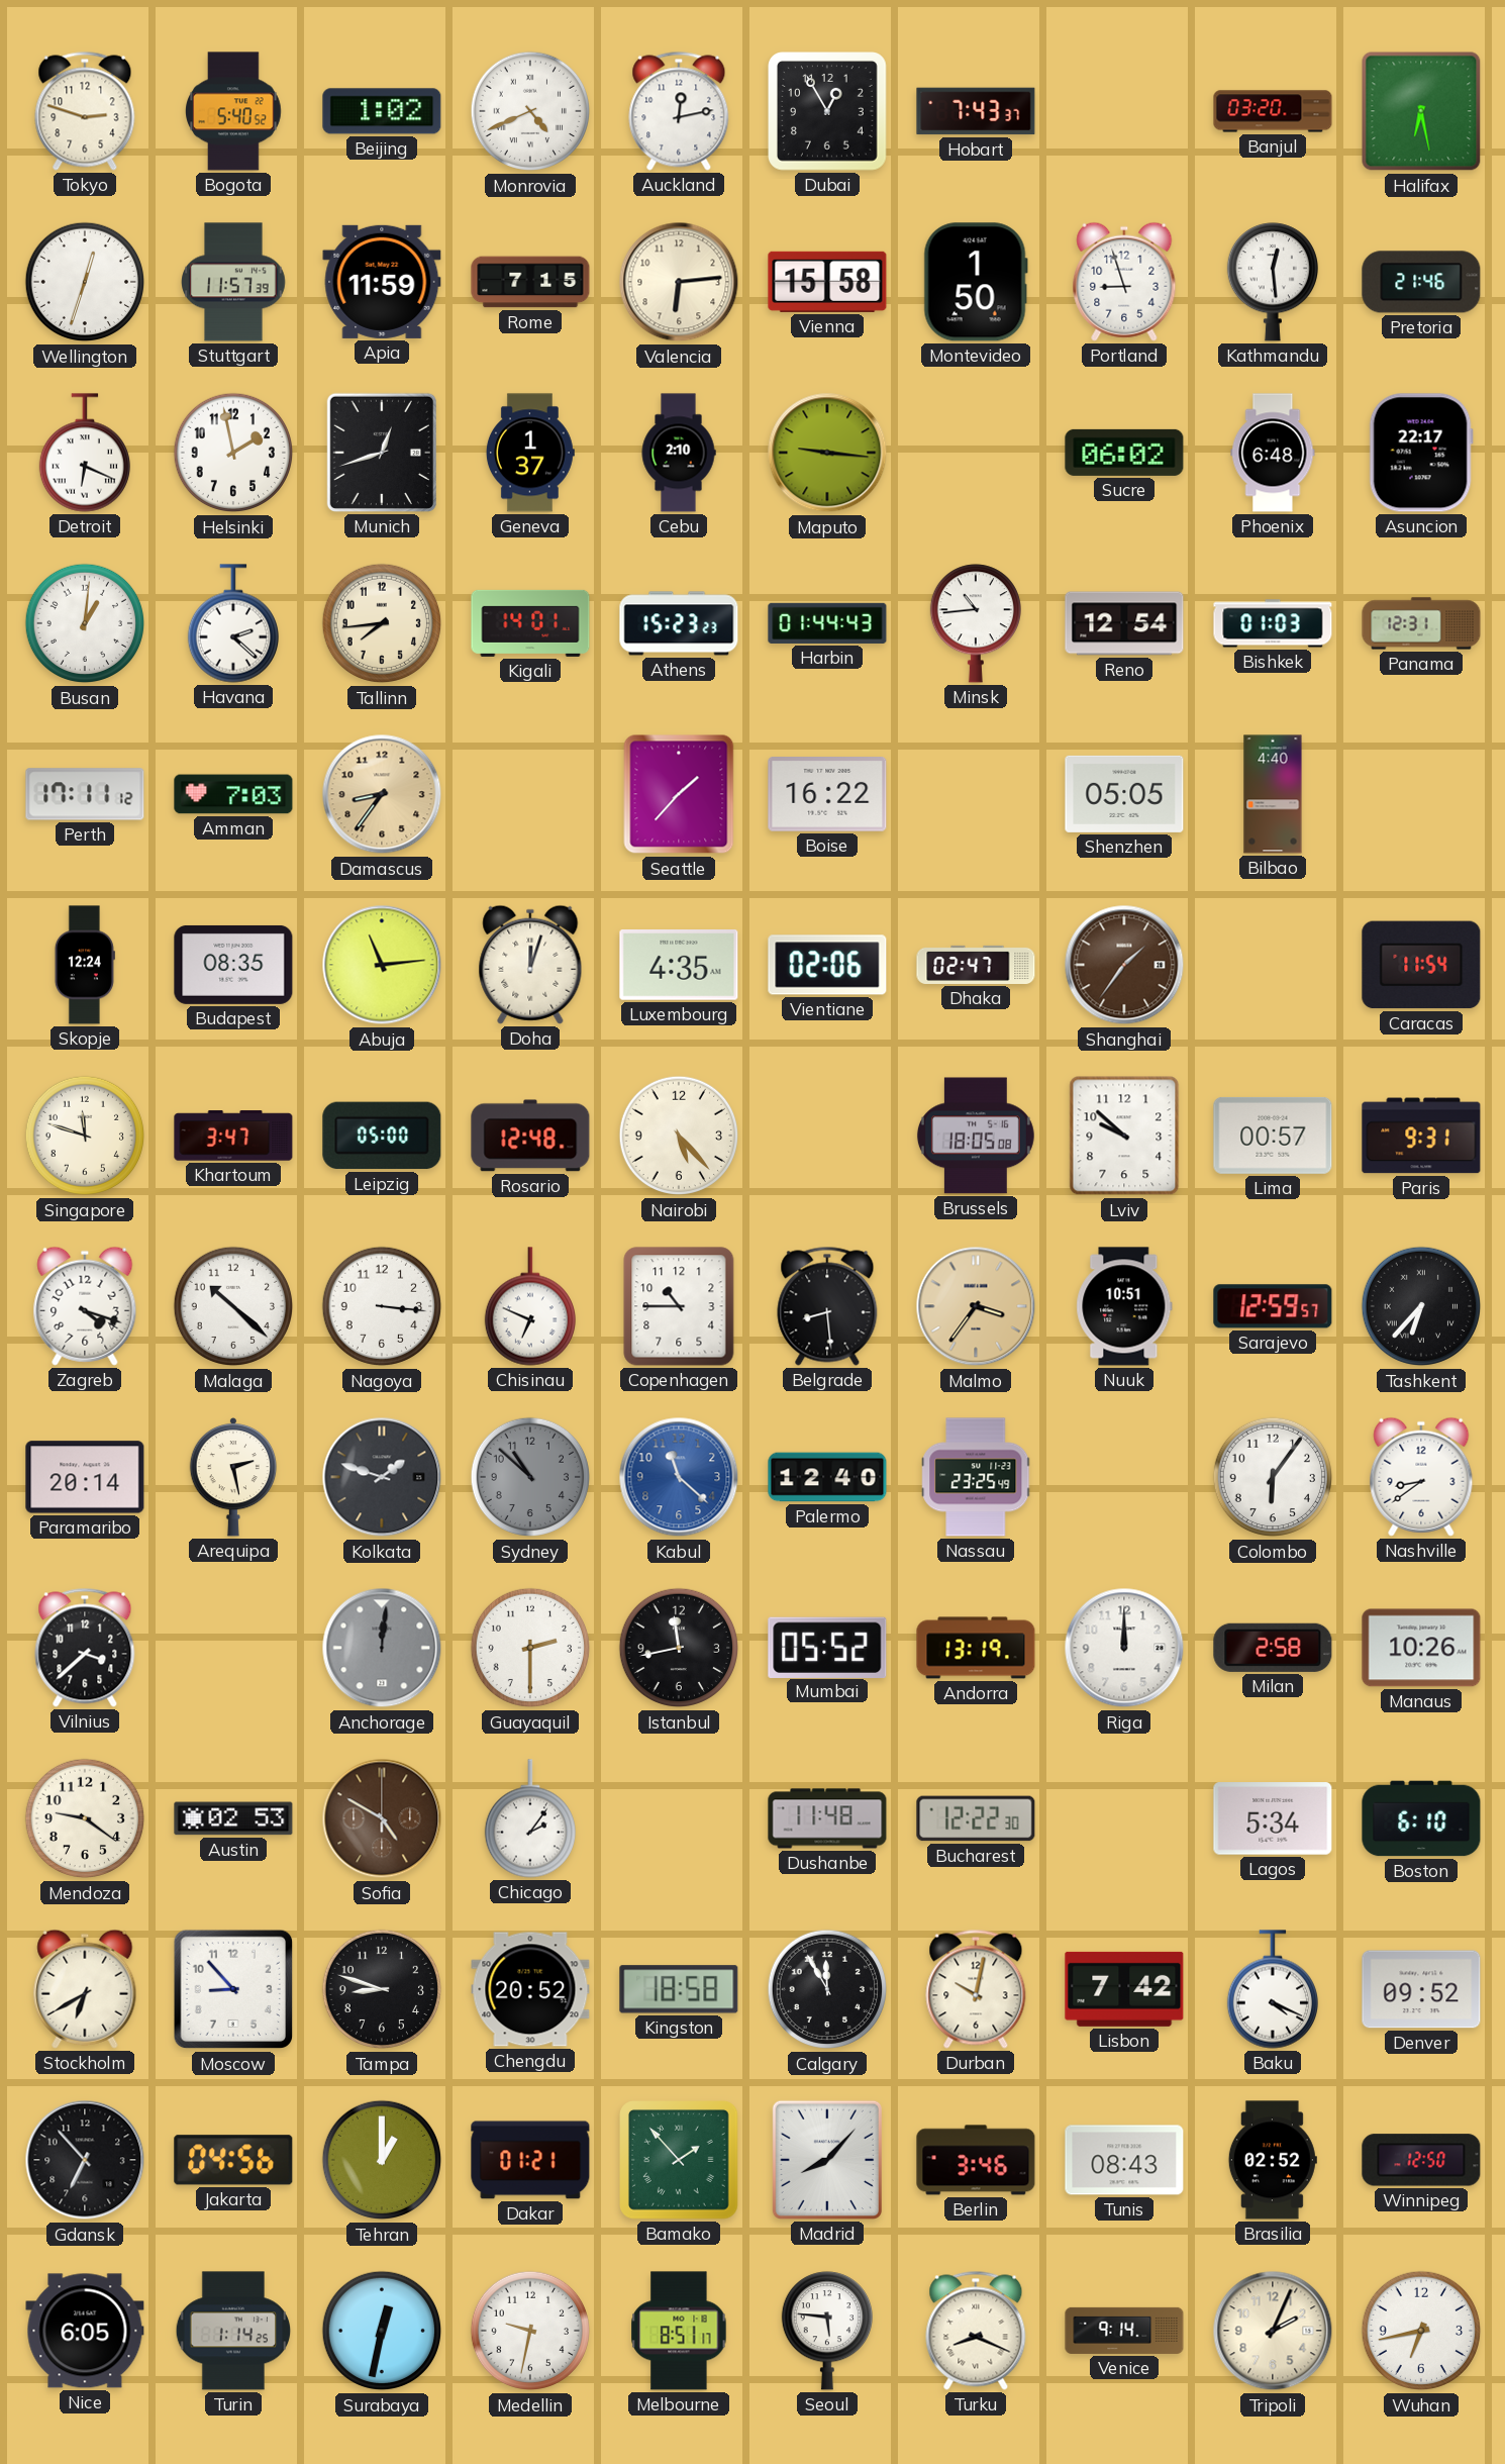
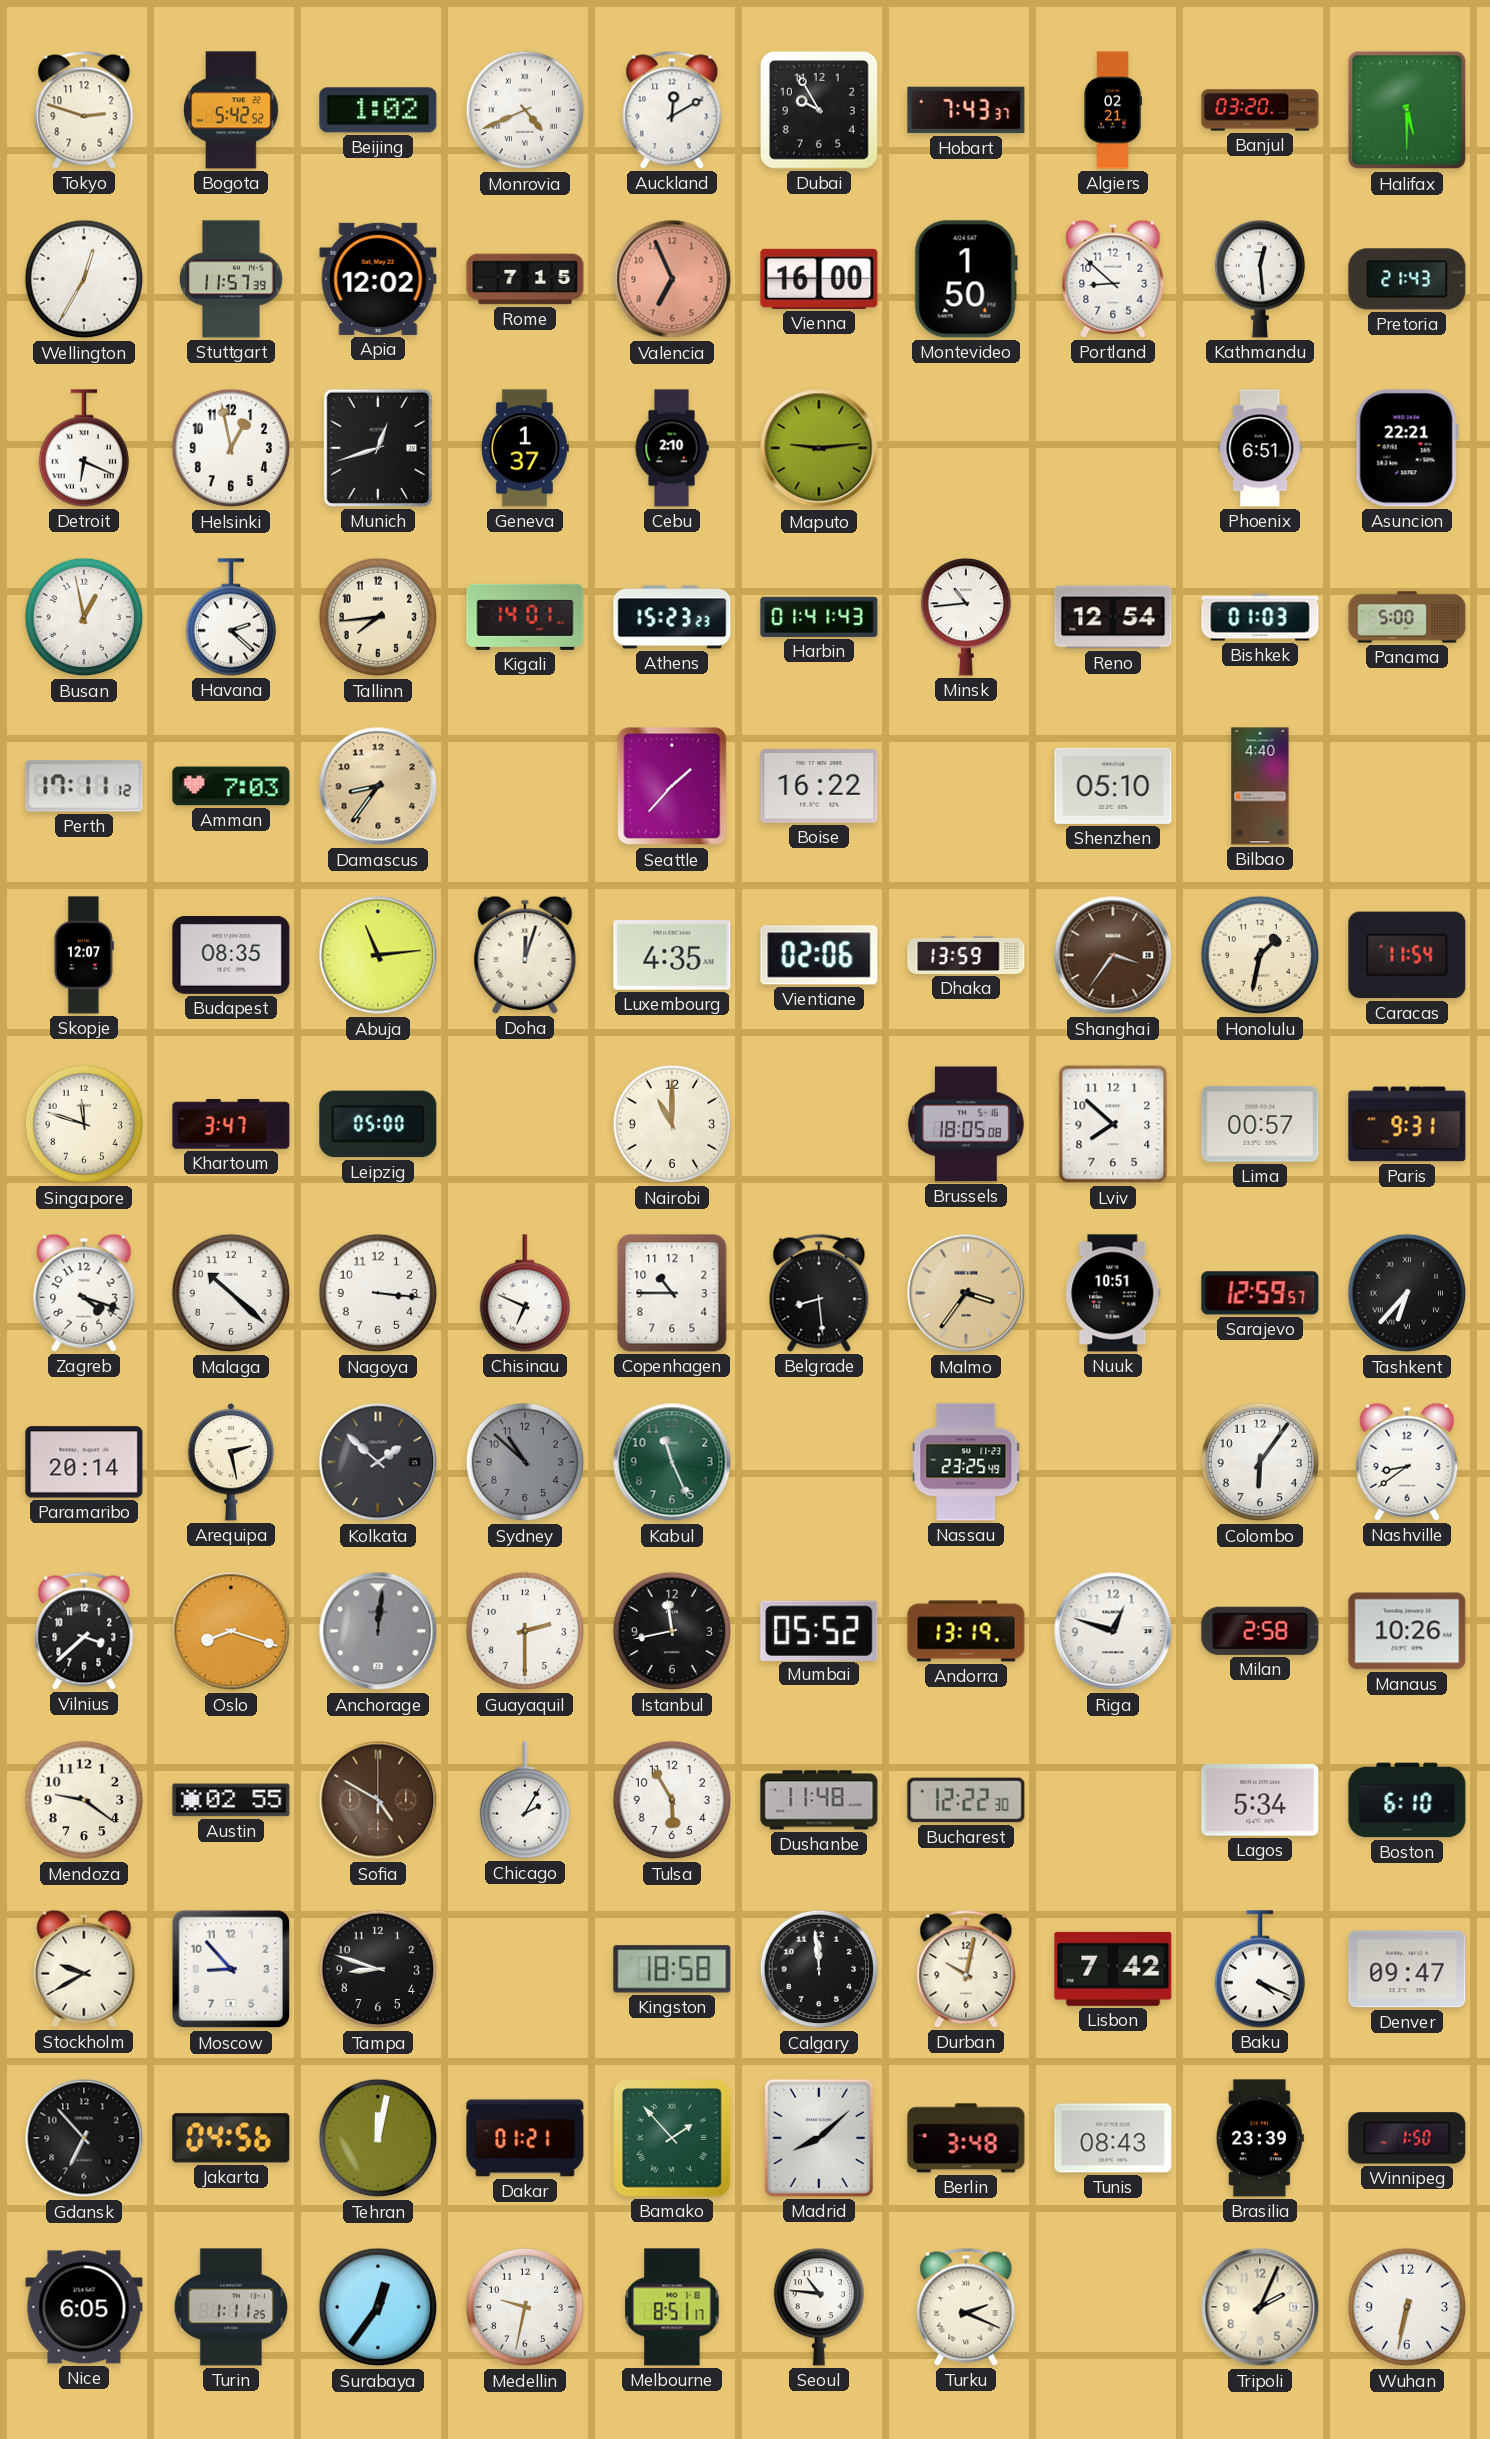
Bogota: 5:40 -> 5:42 (231, 110)
Auckland: 12:13 -> 12:10 (672, 110)
Dubai: 12:55 -> 9:55 (820, 111)
Algiers: none -> 02:21 (1113, 110)
Halifax: 6:28 -> 5:30 (1407, 110)
Wellington: 12:33 -> 12:35 (84, 279)
Apia: 11:59 -> 12:02 (378, 279)
Valencia: 6:14 -> 6:56 (672, 279)
Valencia dial: cream -> salmon (672, 279)
Vienna: 15:58 -> 16:00 (819, 279)
Portland: 8:57 -> 8:52 (1113, 279)
Pretoria: 21:46 -> 21:43 (1407, 279)
Helsinki: 1:58 -> 12:58 (231, 448)
Maputo: 9:16 -> 9:14 (819, 448)
Sucre: 06:02 -> none (1124, 453)
Phoenix: 6:48 -> 6:51 (1260, 448)
Asuncion: 22:17 -> 22:21 (1407, 448)
Busan: 1:01 -> 12:58 (84, 617)
Harbin: 01:44 -> 01:41 (819, 617)
Panama: 12:31 -> 5:00 (1407, 617)
Shenzhen: 05:05 -> 05:10 (1113, 786)
Skopje: 12:24 -> 12:07 (84, 955)
Dhaka: 02:47 -> 13:59 (966, 955)
Shanghai: 1:36 -> 3:36 (1113, 955)
Honolulu: none -> 1:32 (1260, 955)
Rosario: 12:48 -> none (530, 1136)
Nairobi: 5:23 -> 11:00 (672, 1124)
Lviv: 9:52 -> 7:52 (1113, 1124)
Kolkata: 1:48 -> 1:52 (378, 1462)
Kabul: 11:22 -> 11:26 (672, 1462)
Kabul dial: blue -> green (672, 1462)
Palermo: 12:40 -> none (827, 1477)
Oslo: none -> 8:18 (231, 1631)
Riga: 12:00 -> 12:48 (1113, 1631)
Austin: 02:53 -> 02:55 (231, 1800)
Chicago: 2:06 -> 2:05 (524, 1800)
Tulsa: none -> 5:55 (672, 1800)
Stockholm: 6:40 -> 9:40 (84, 1969)
Chengdu: 20:52 -> none (530, 1989)
Calgary: 11:55 -> 11:59 (819, 1969)
Denver: 09:52 -> 09:47 (1407, 1969)
Tehran: 1:00 -> 12:02 (378, 2138)
Madrid: 8:07 -> 8:08 (819, 2138)
Berlin: 3:46 -> 3:48 (966, 2138)
Brasilia: 02:52 -> 23:39 (1260, 2138)
Winnipeg: 12:50 -> 1:50 (1407, 2138)
Turin: 1:14 -> 1:11 (231, 2307)
Surabaya: 12:32 -> 12:36 (378, 2307)
Seoul: 5:46 -> 10:46 (818, 2307)
Turku: 8:19 -> 2:19 (966, 2307)
Venice: 9:14 -> none (1124, 2331)
Wuhan: 6:43 -> 6:32 (1407, 2307)
